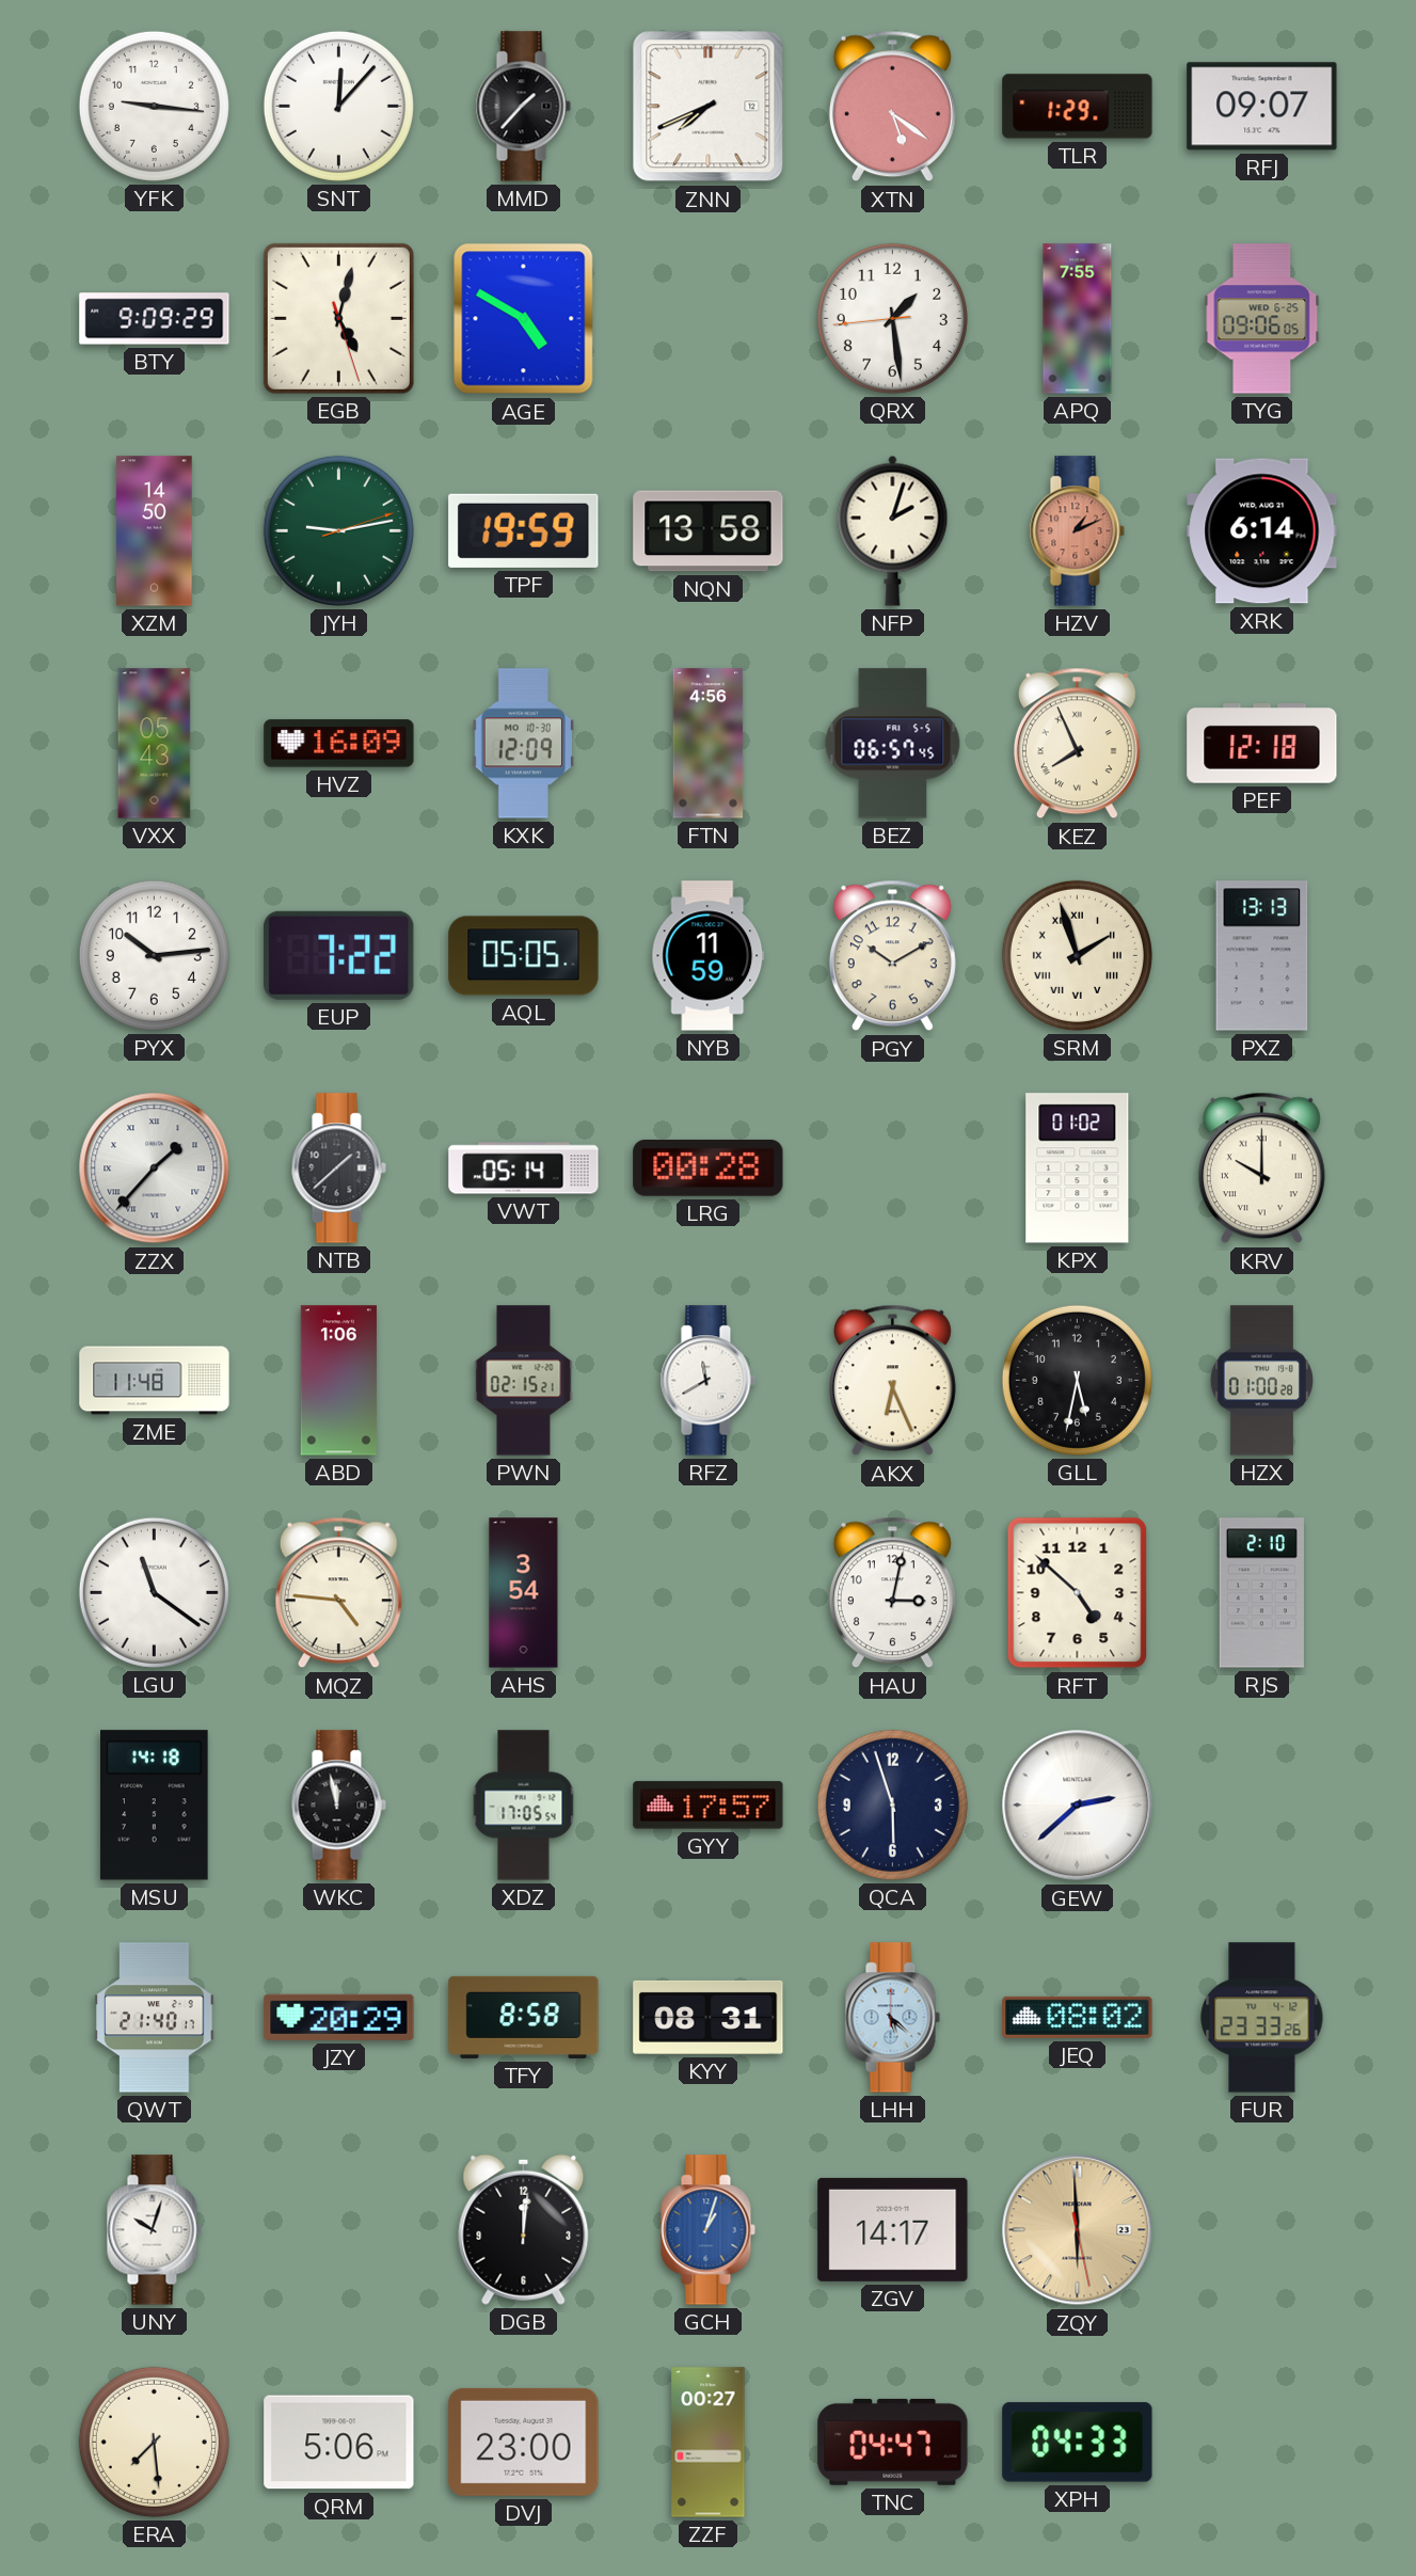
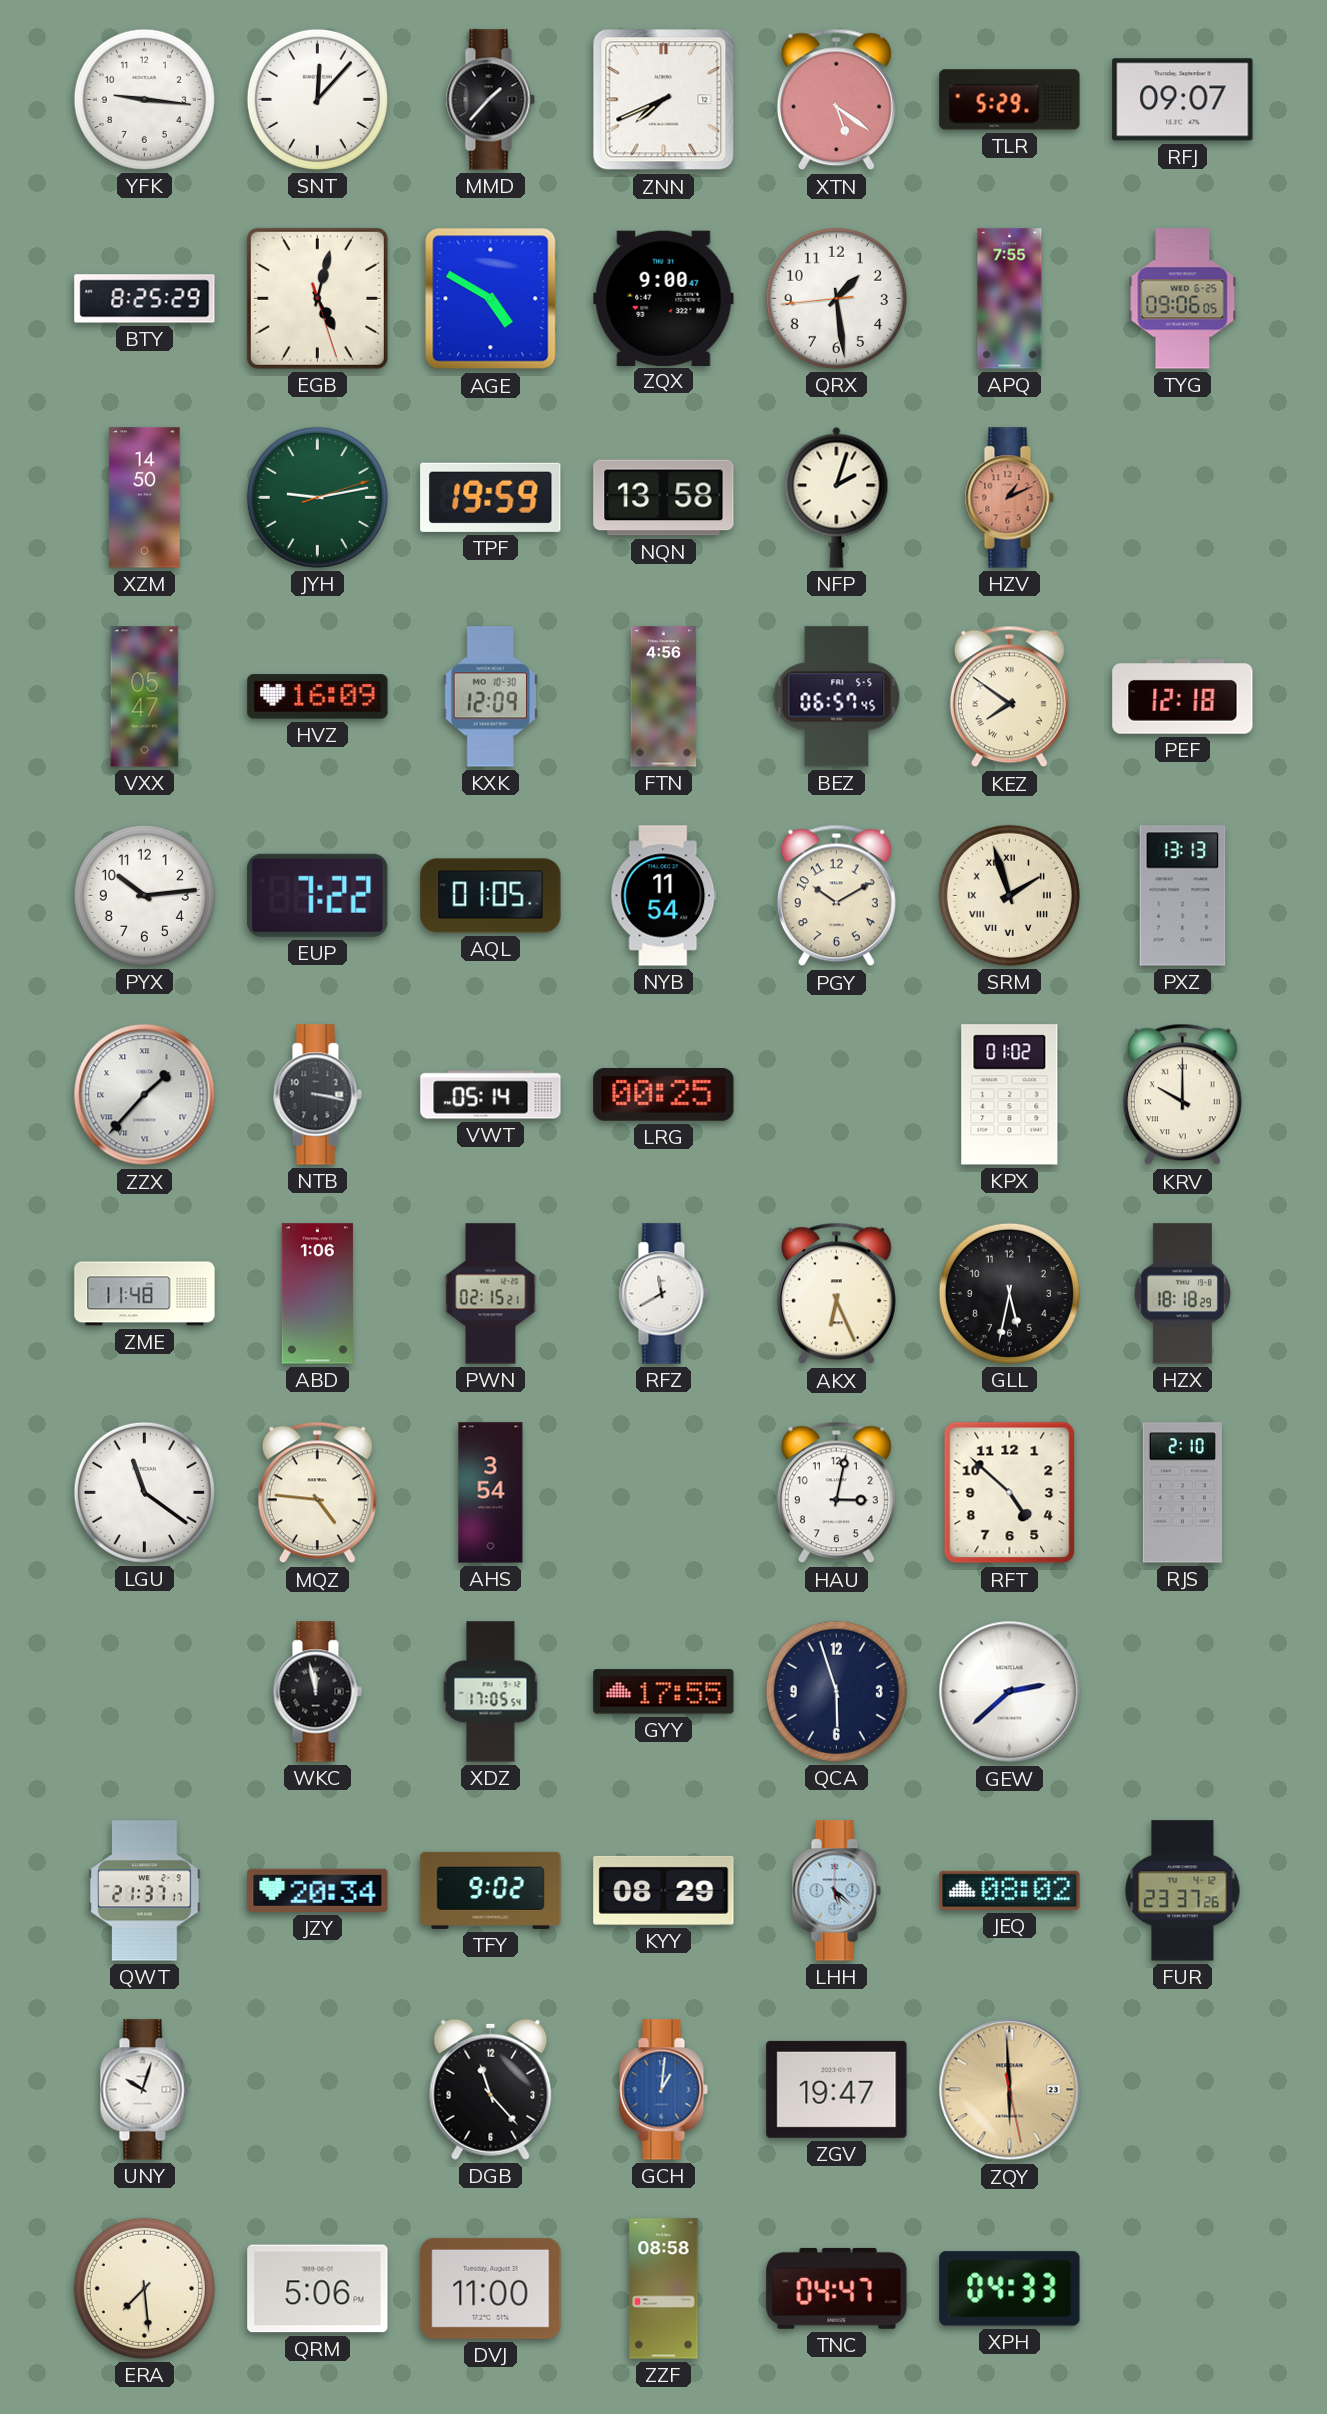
TLR: 1:29 -> 5:29 (1010, 100)
BTY: 9:09 -> 8:25 (145, 299)
ZQX: none -> 9:00 (664, 298)
XRK: 6:14 -> none (1262, 531)
VXX: 05:43 -> 05:47 (145, 697)
KEZ: 7:56 -> 7:51 (1009, 697)
AQL: 05:05 -> 01:05 (491, 896)
NYB: 11:59 -> 11:54 (664, 896)
NTB: 1:38 -> 3:17 (317, 1095)
LRG: 00:28 -> 00:25 (664, 1094)
HZX: 01:00 -> 18:18 (1182, 1294)
MSU: 14:18 -> none (155, 1806)
GYY: 17:57 -> 17:55 (664, 1692)
QWT: 21:40 -> 21:37 (145, 1891)
JZY: 20:29 -> 20:34 (318, 1890)
TFY: 8:58 -> 9:02 (491, 1890)
KYY: 08:31 -> 08:29 (664, 1890)
FUR: 23:33 -> 23:37 (1183, 1891)
DGB: 12:01 -> 11:23 (491, 2089)
GCH: 1:03 -> 1:01 (663, 2090)
ZGV: 14:17 -> 19:47 (837, 2089)
DVJ: 23:00 -> 11:00 (491, 2288)
ZZF: 00:27 -> 08:58 (664, 2289)
